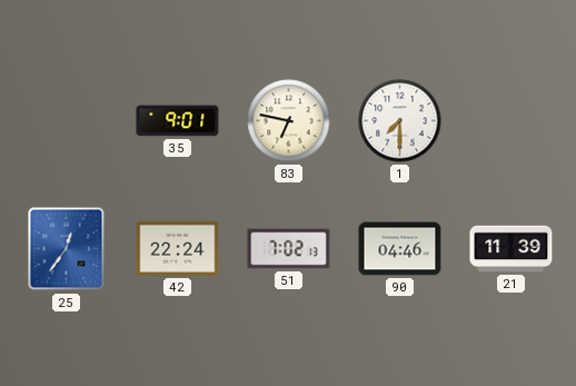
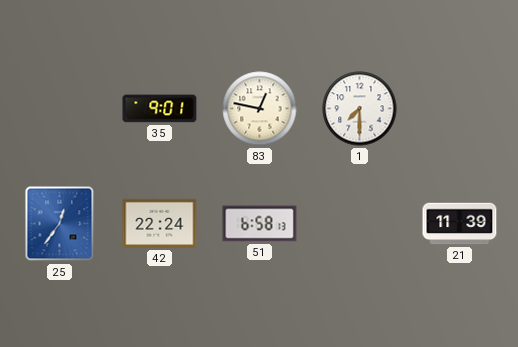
83: 6:47 -> 12:47 (260, 109)
51: 7:02 -> 6:58 (260, 224)
90: 04:46 -> none (400, 249)
